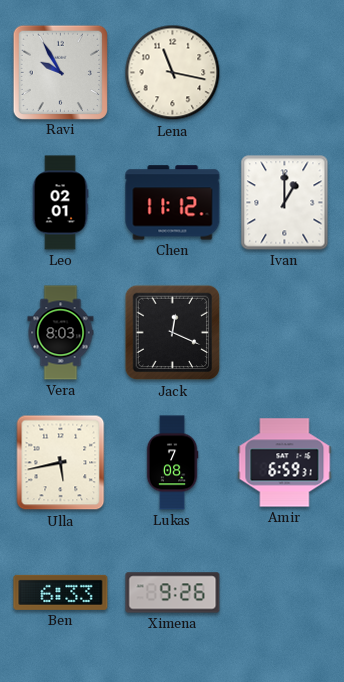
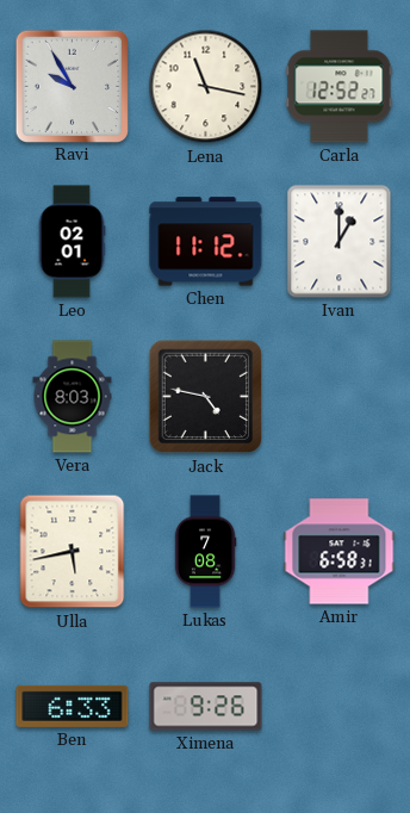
Carla: none -> 12:52 (340, 87)
Jack: 12:19 -> 4:47 (206, 397)
Amir: 6:59 -> 6:58 (340, 552)
